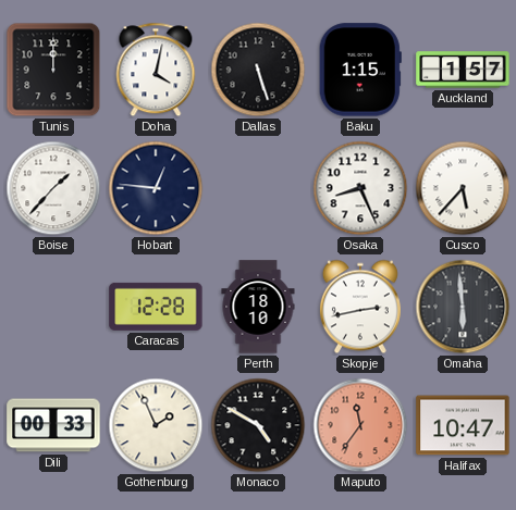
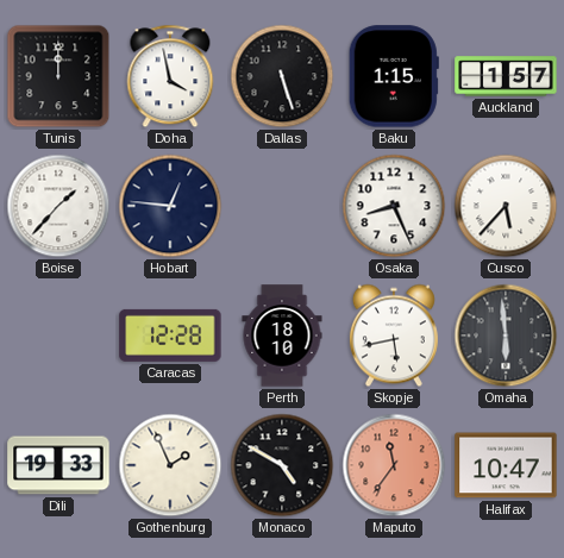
Doha: 4:02 -> 3:58 (170, 76)
Skopje: 2:43 -> 5:43 (394, 336)
Dili: 00:33 -> 19:33 (58, 465)
